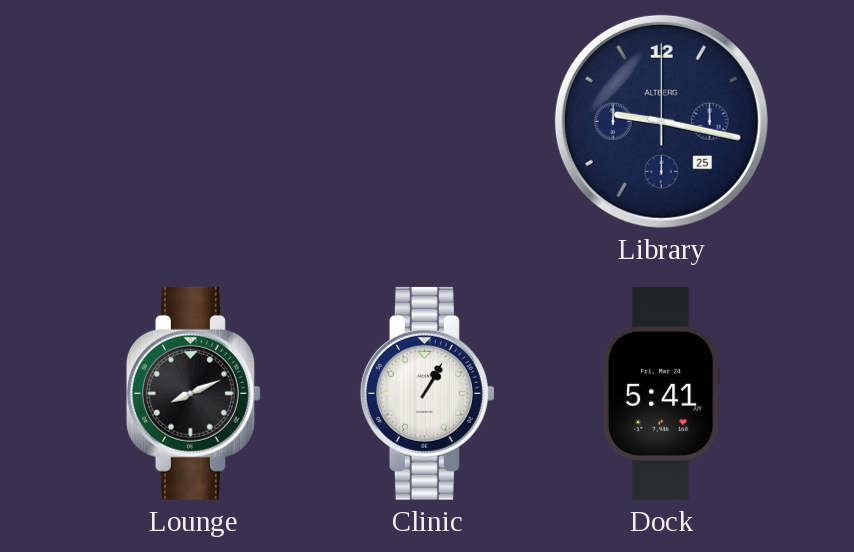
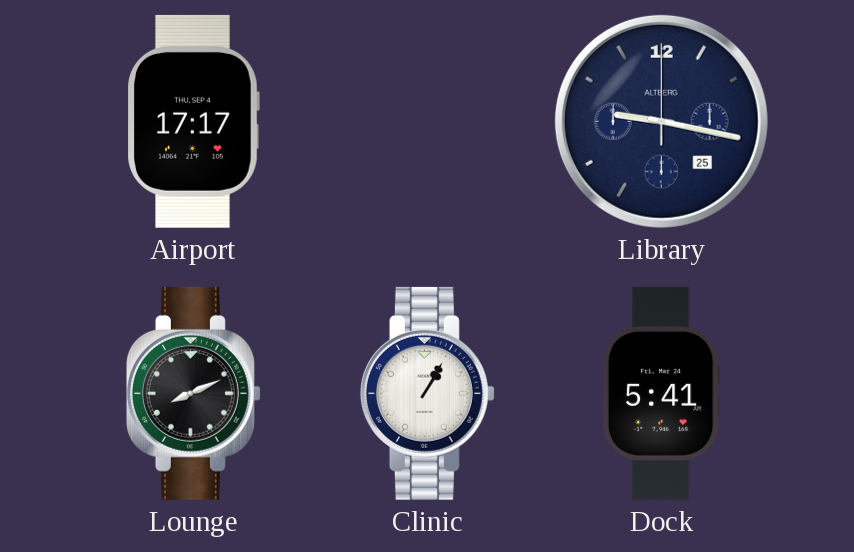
Airport: none -> 17:17 (193, 121)
